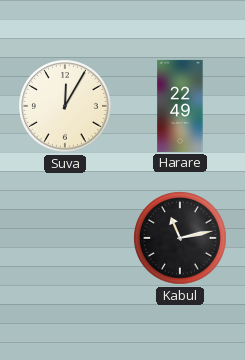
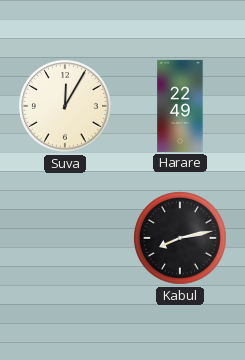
Kabul: 11:13 -> 8:13 (180, 238)
